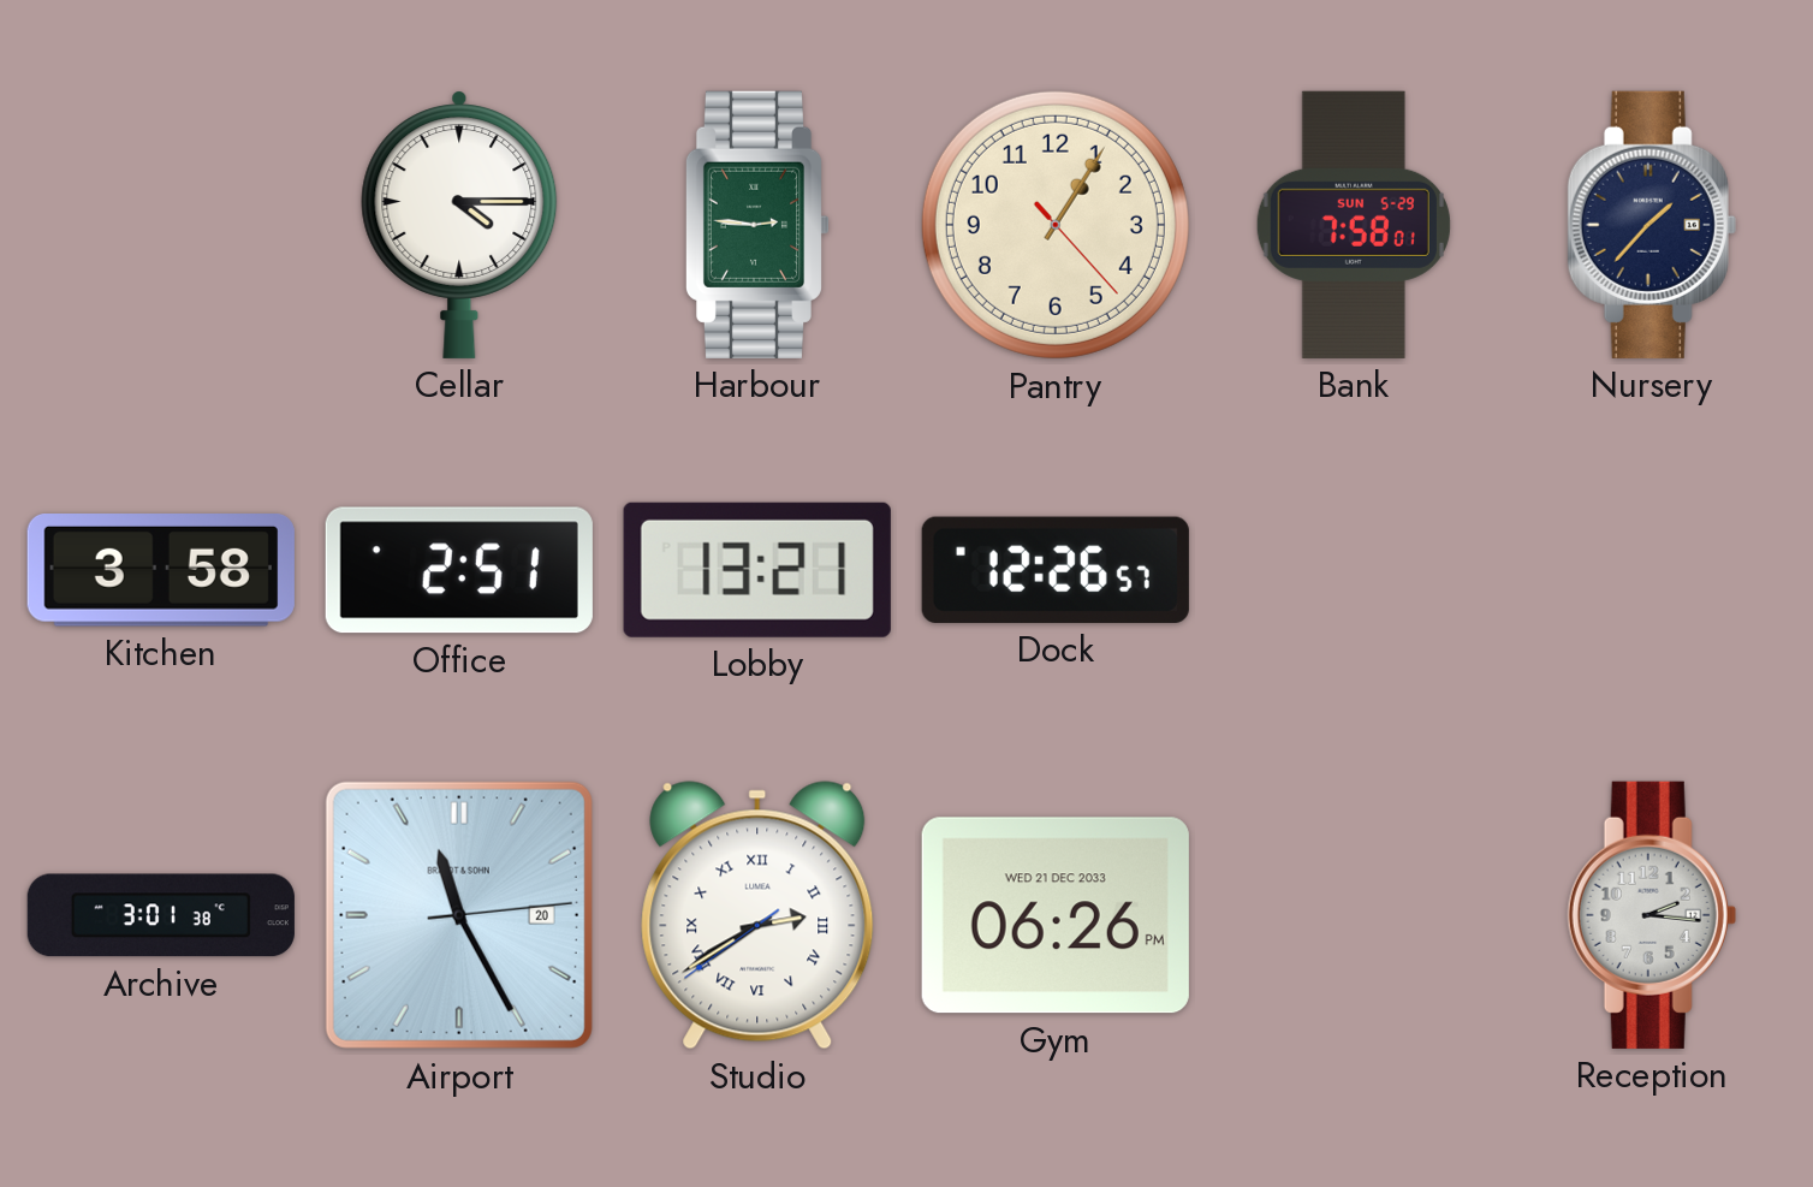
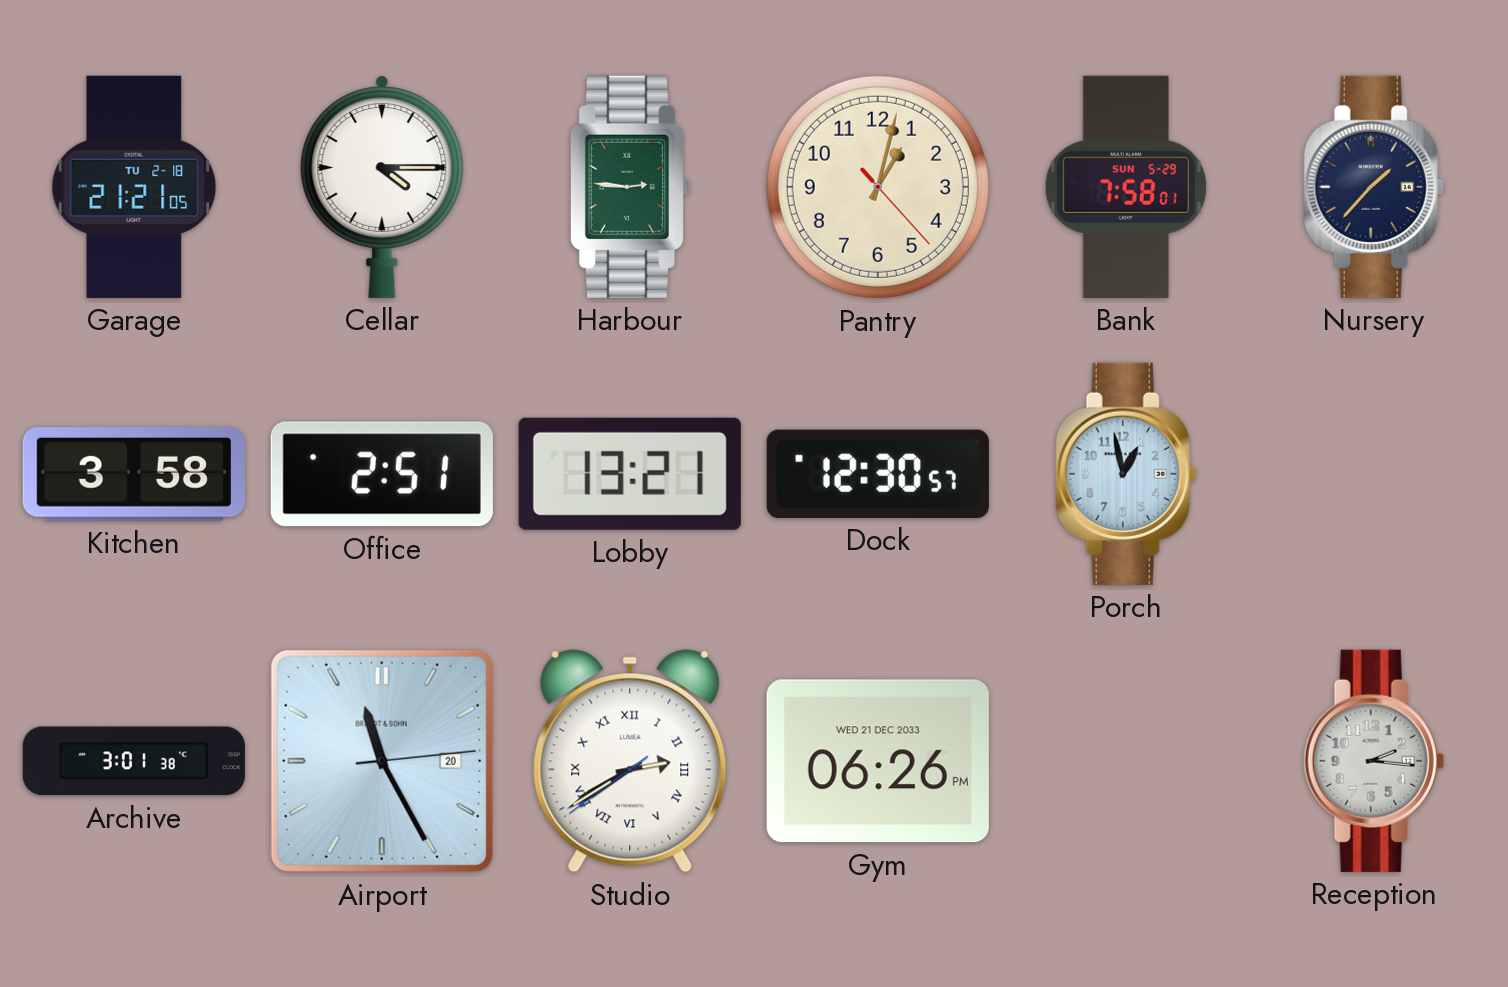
Garage: none -> 21:21 (134, 187)
Pantry: 1:05 -> 1:02 (878, 187)
Dock: 12:26 -> 12:30 (878, 474)
Porch: none -> 12:58 (1126, 474)
